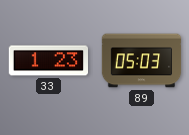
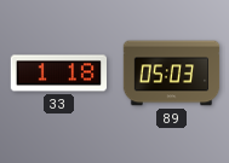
33: 1:23 -> 1:18 (58, 74)
